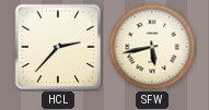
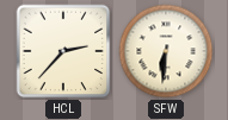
SFW: 5:43 -> 6:31 (166, 51)
